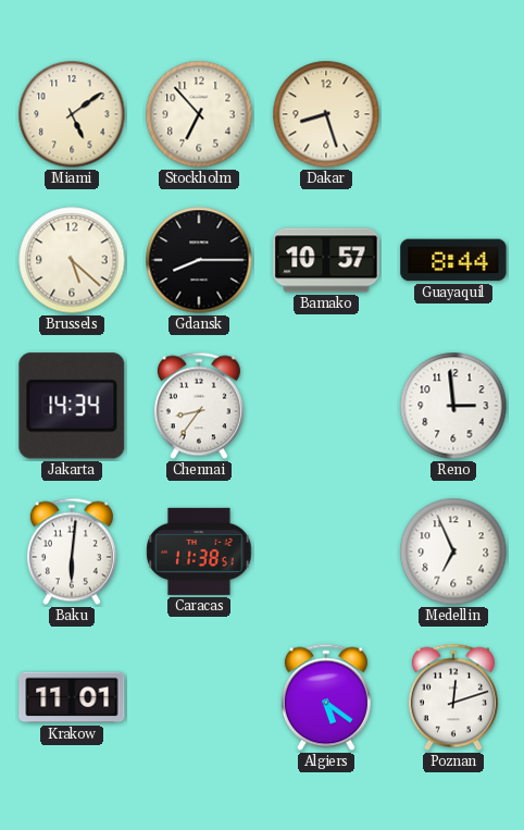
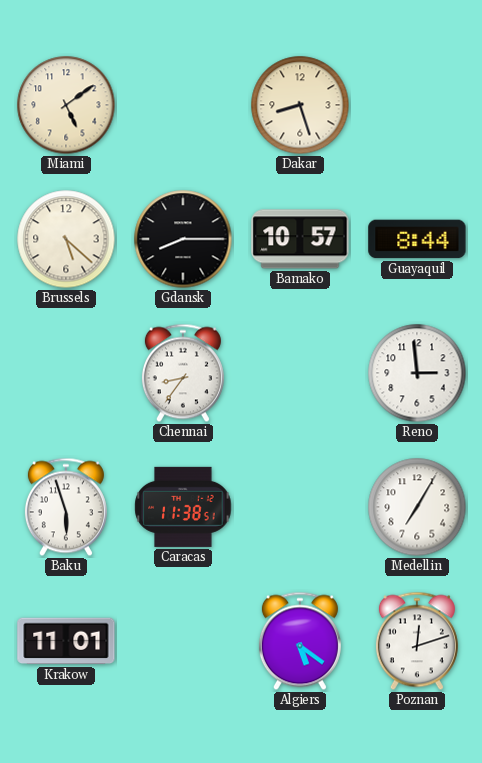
Stockholm: 6:53 -> none (199, 114)
Jakarta: 14:34 -> none (72, 406)
Baku: 6:01 -> 5:57 (66, 507)
Medellin: 6:56 -> 7:05 (417, 507)
